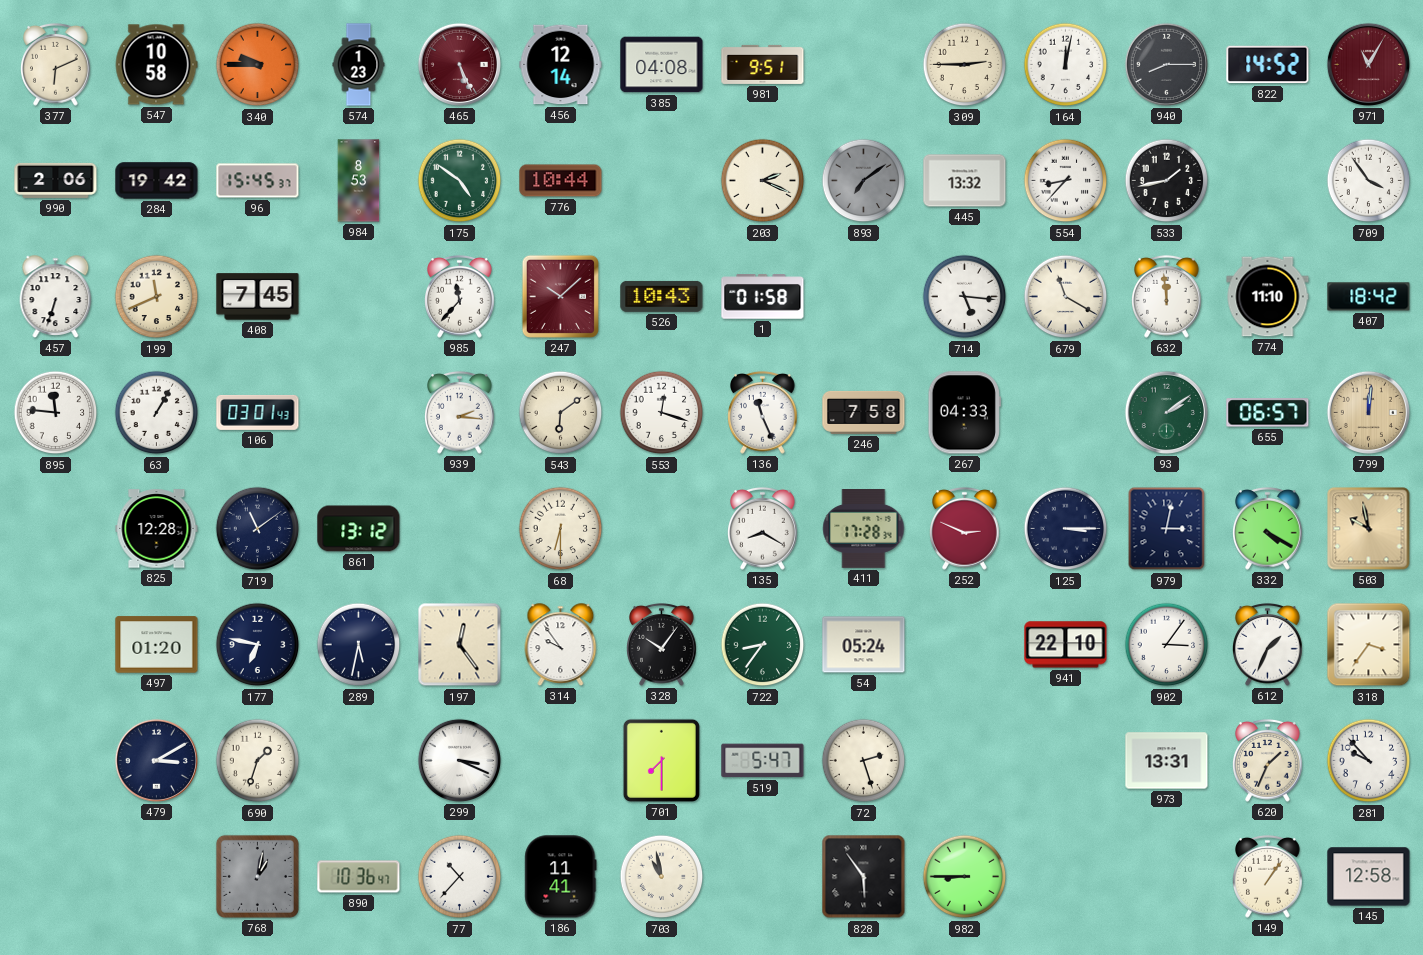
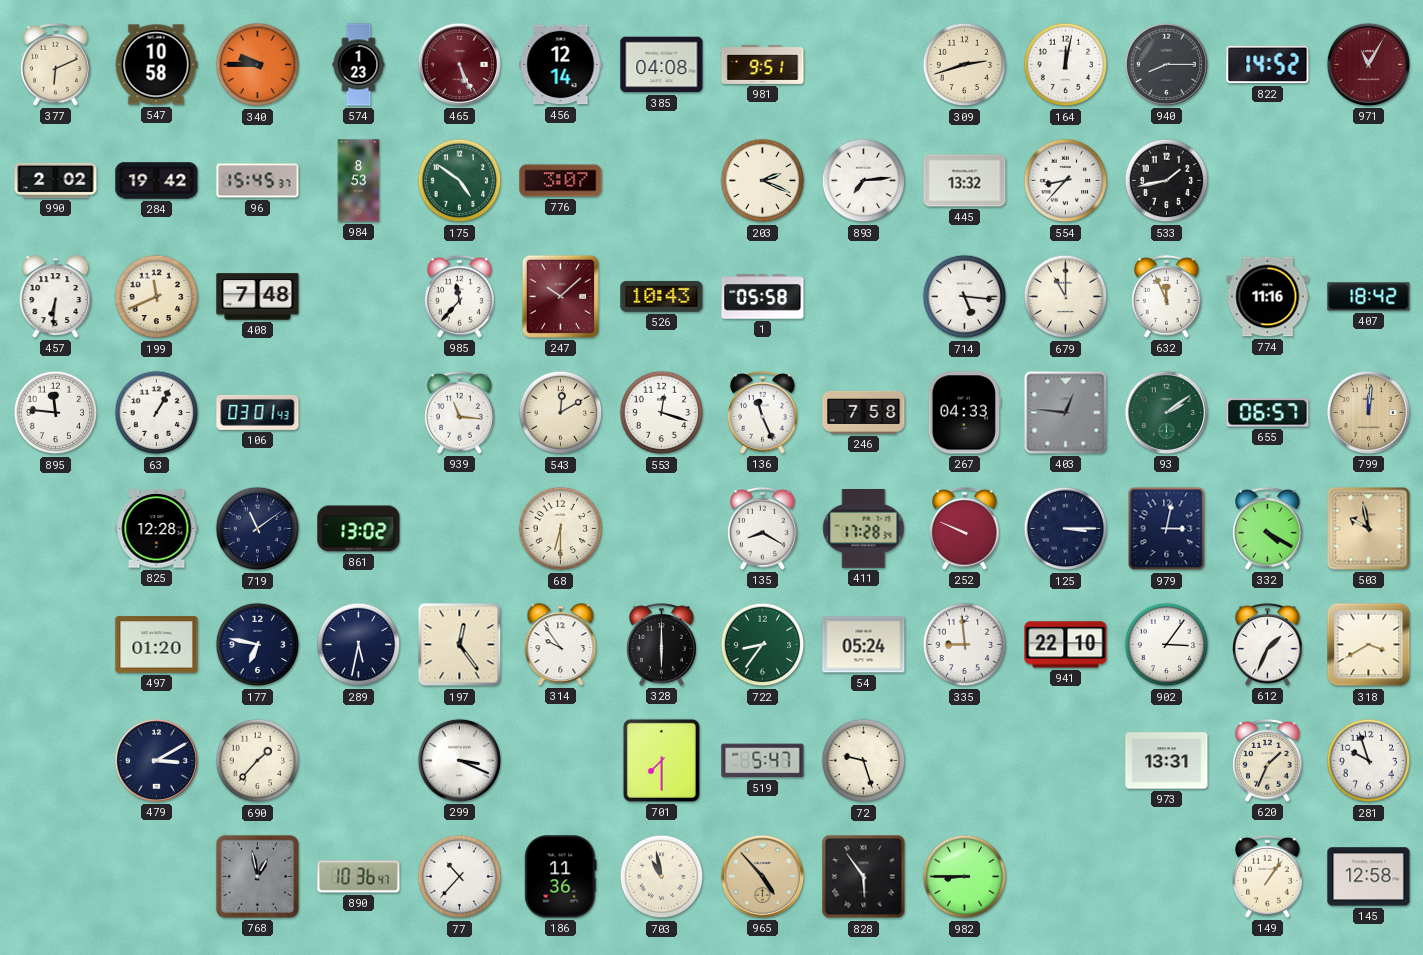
309: 2:45 -> 2:42 (965, 65)
990: 2:06 -> 2:02 (56, 180)
776: 10:44 -> 3:07 (561, 181)
893: 7:09 -> 7:14 (864, 181)
893 dial: grey -> white (864, 181)
709: 3:54 -> none (1369, 181)
457: 6:33 -> 6:31 (56, 297)
408: 7:45 -> 7:48 (258, 297)
1: 01:58 -> 05:58 (763, 297)
679: 11:20 -> 11:00 (1066, 297)
632: 11:59 -> 11:56 (1167, 297)
774: 11:10 -> 11:16 (1268, 297)
939: 2:16 -> 11:16 (460, 413)
543: 6:09 -> 12:10 (561, 413)
403: none -> 12:46 (1066, 413)
861: 13:12 -> 13:02 (359, 529)
252: 2:49 -> 9:49 (965, 529)
328: 10:06 -> 6:00 (662, 645)
335: none -> 8:59 (965, 645)
318: 3:36 -> 3:40 (1369, 645)
690: 1:33 -> 1:37 (258, 761)
72: 2:27 -> 9:27 (864, 761)
281: 9:53 -> 9:57 (1369, 761)
768: 1:02 -> 12:58 (257, 876)
186: 11:41 -> 11:36 (561, 877)
965: none -> 4:53 (762, 876)
